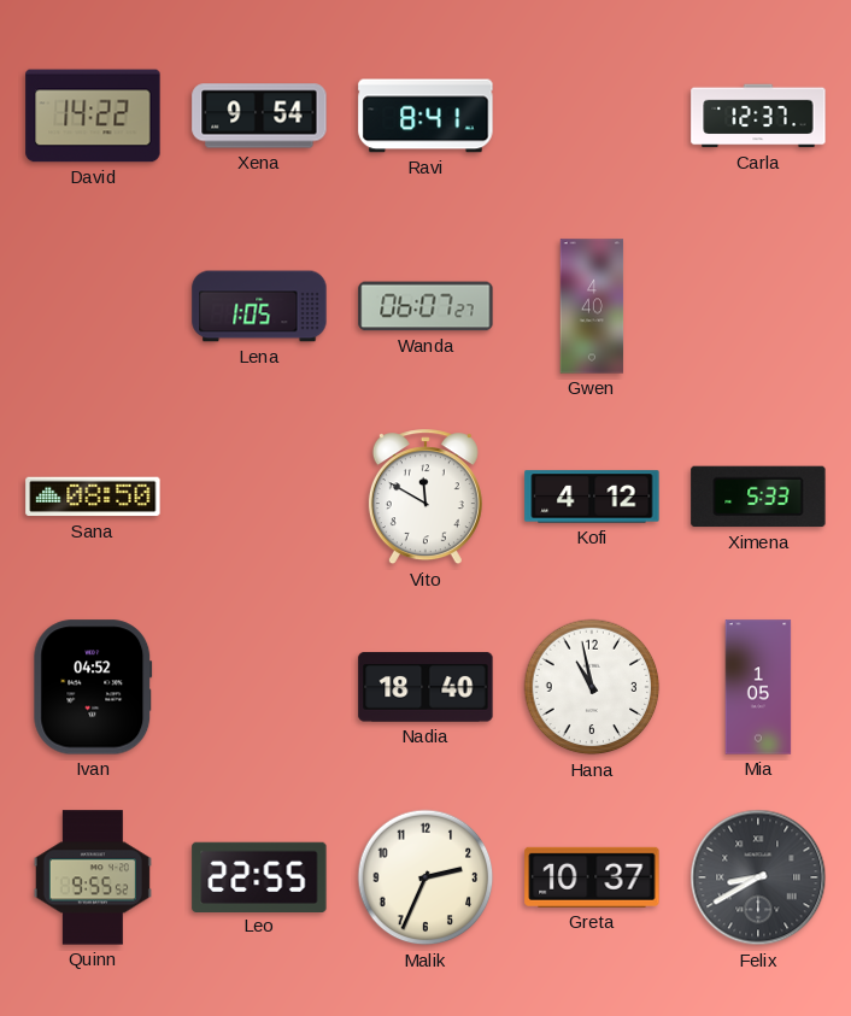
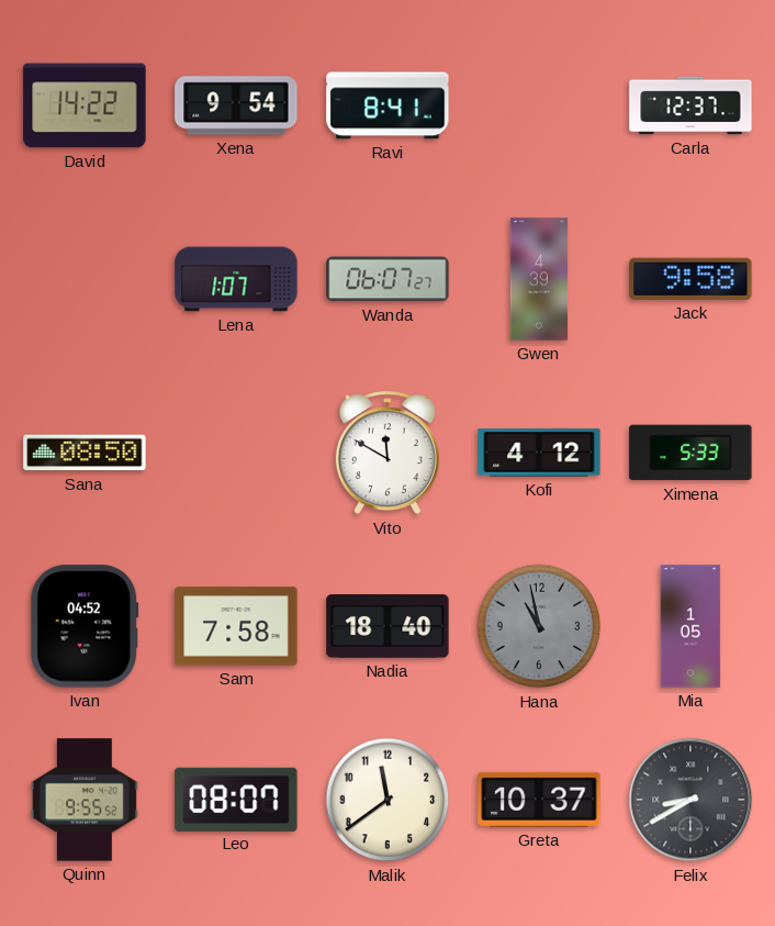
Lena: 1:05 -> 1:07 (236, 279)
Gwen: 4:40 -> 4:39 (539, 279)
Jack: none -> 9:58 (690, 279)
Sam: none -> 7:58 (236, 626)
Hana dial: white -> grey (539, 626)
Leo: 22:55 -> 08:07 (236, 799)
Malik: 2:34 -> 11:39 (387, 800)
